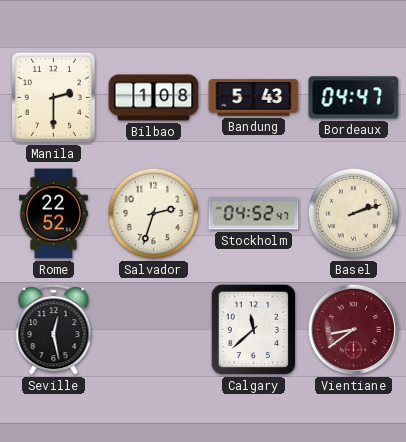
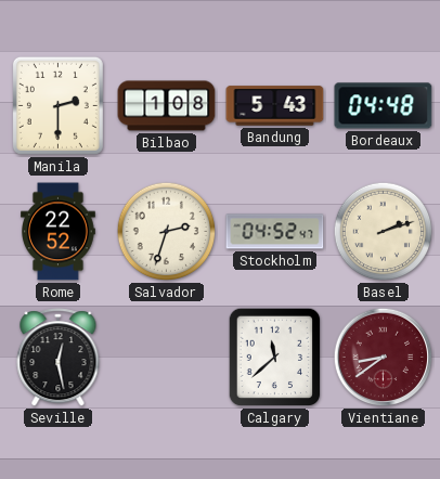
Bordeaux: 04:47 -> 04:48 (384, 106)
